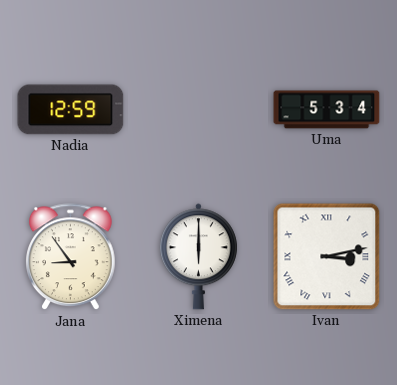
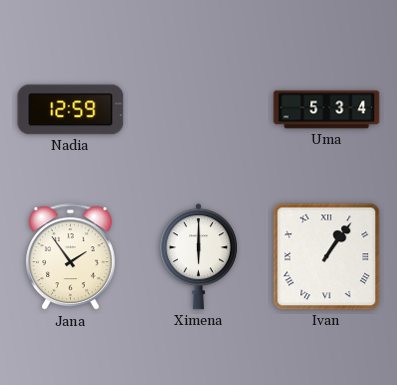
Jana: 8:54 -> 1:54 (71, 257)
Ivan: 3:13 -> 1:06 (327, 257)
